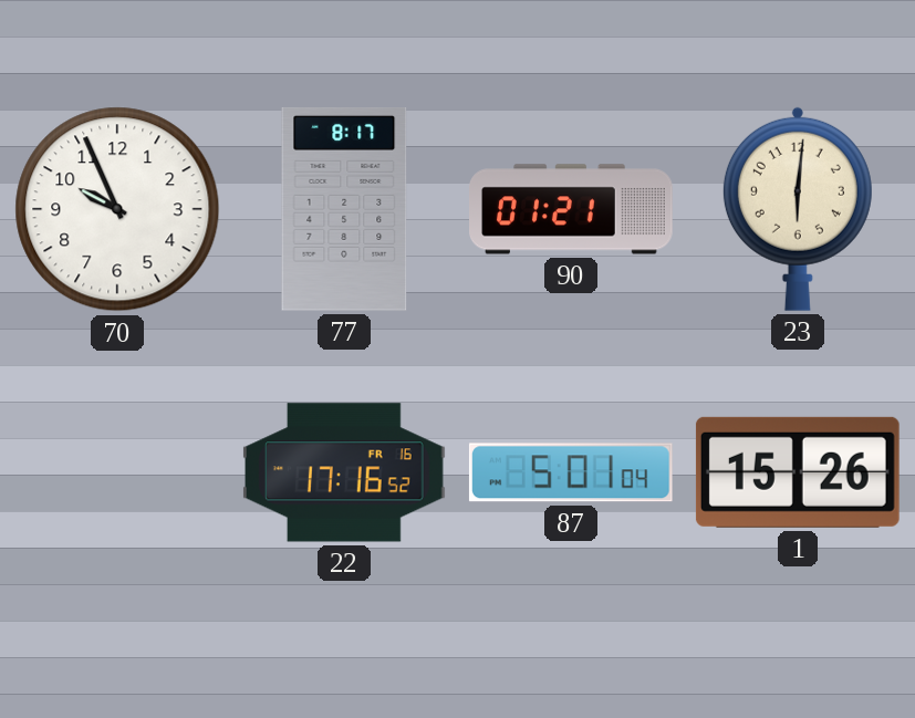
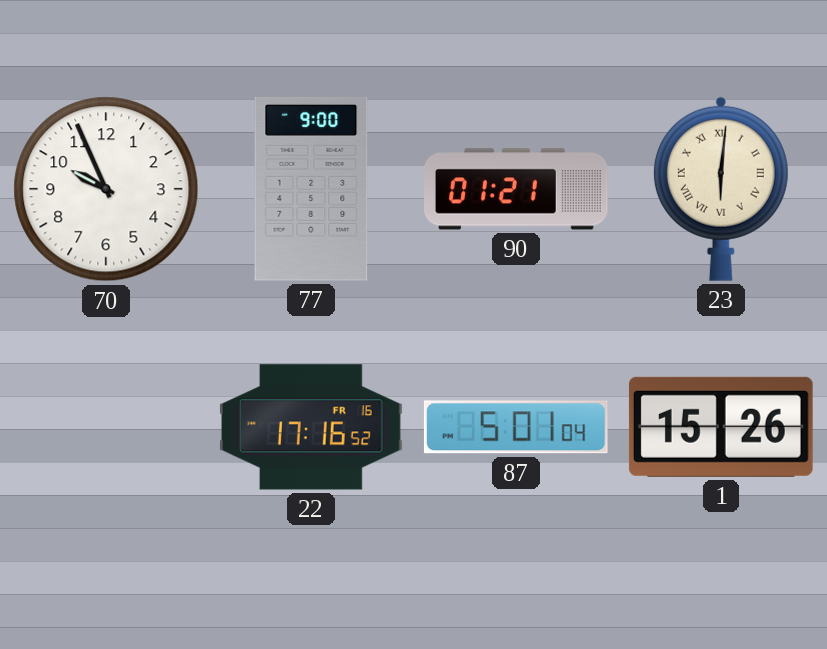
77: 8:17 -> 9:00 (311, 190)
23 numerals: Arabic -> Roman (721, 189)
